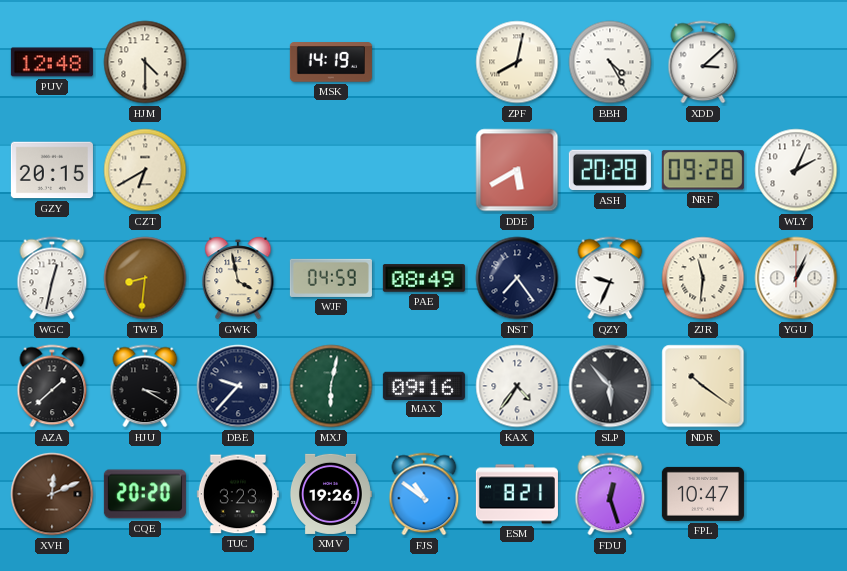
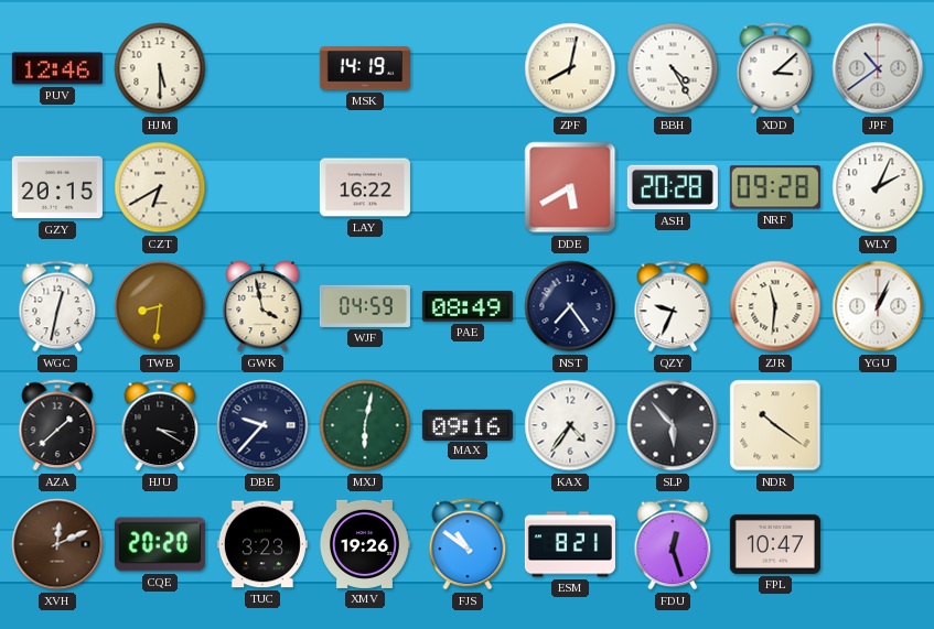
PUV: 12:48 -> 12:46 (57, 68)
HJM: 4:30 -> 5:30 (160, 68)
JPF: none -> 10:39 (878, 68)
LAY: none -> 16:22 (365, 187)
